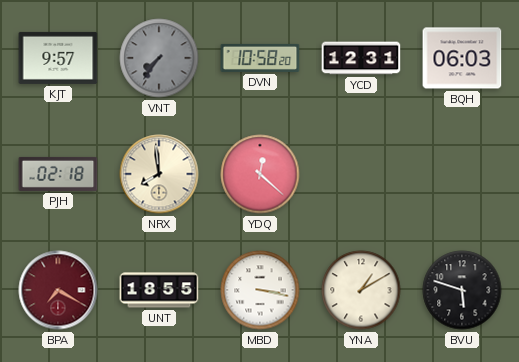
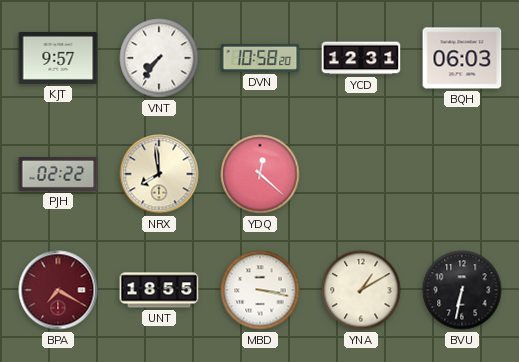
VNT dial: grey -> white (159, 58)
PJH: 02:18 -> 02:22 (58, 174)
BVU: 5:48 -> 6:32 (462, 290)
